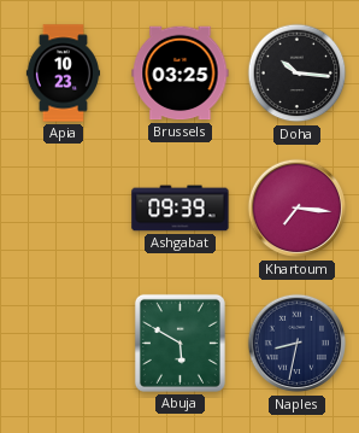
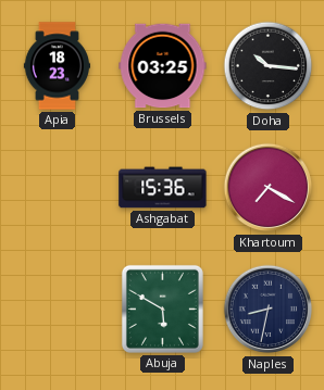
Apia: 10:23 -> 18:23 (57, 66)
Ashgabat: 09:39 -> 15:36 (163, 188)
Khartoum: 7:16 -> 7:20 (269, 188)
